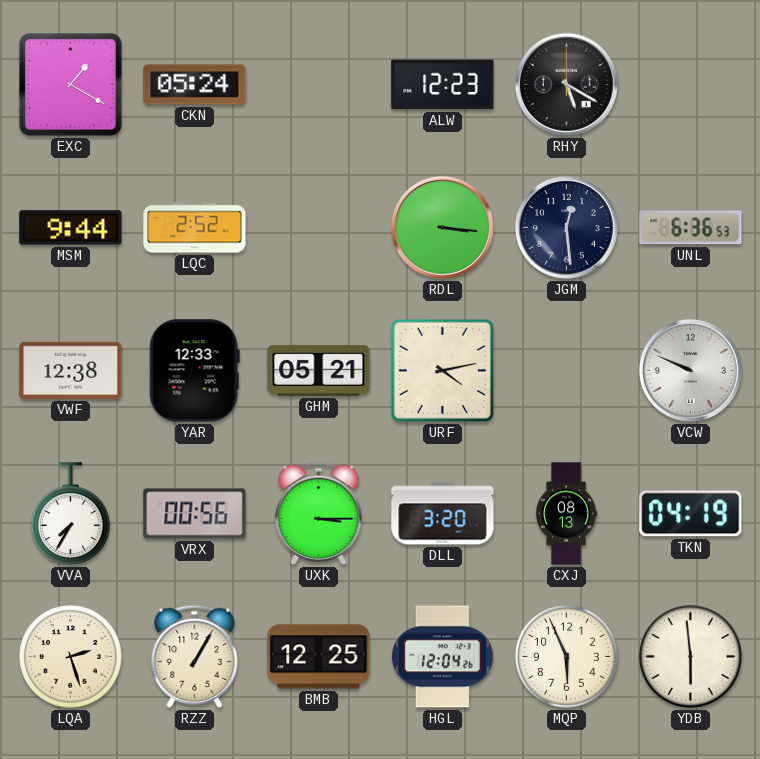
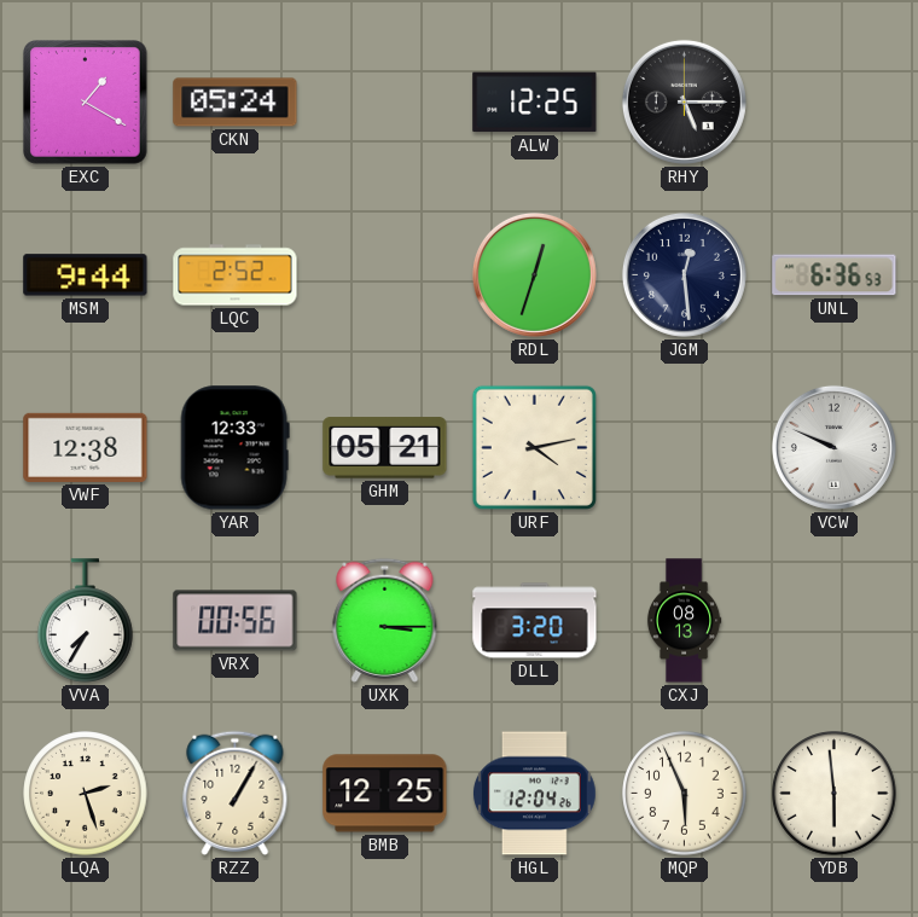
ALW: 12:23 -> 12:25 (535, 103)
RHY: 5:20 -> 5:15 (684, 101)
RDL: 3:16 -> 12:33 (534, 274)
TKN: 04:19 -> none (691, 514)
